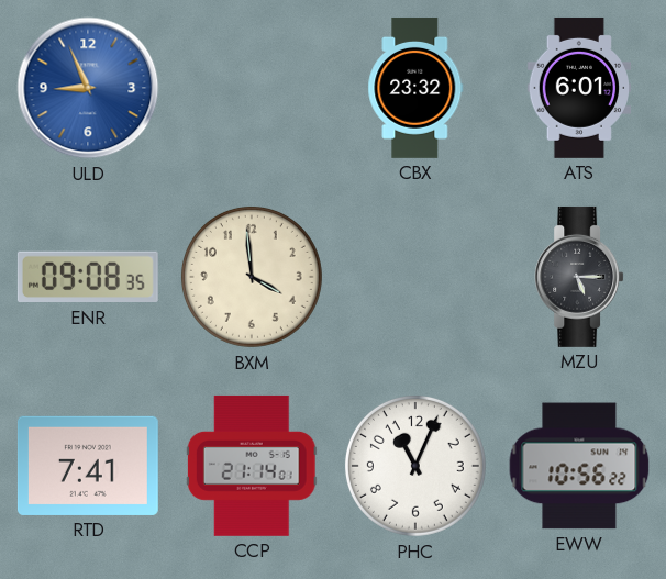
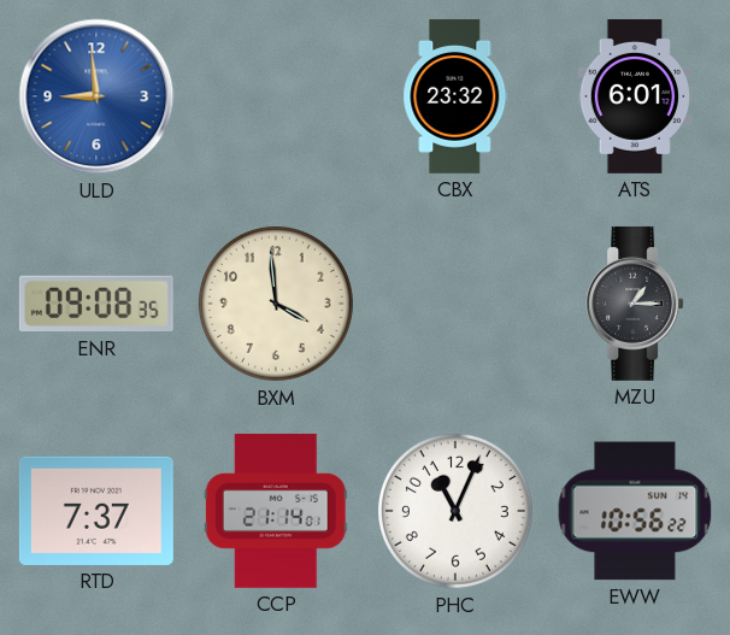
ULD: 8:56 -> 8:59 (96, 96)
MZU: 5:15 -> 1:15 (635, 304)
RTD: 7:41 -> 7:37 (96, 511)
